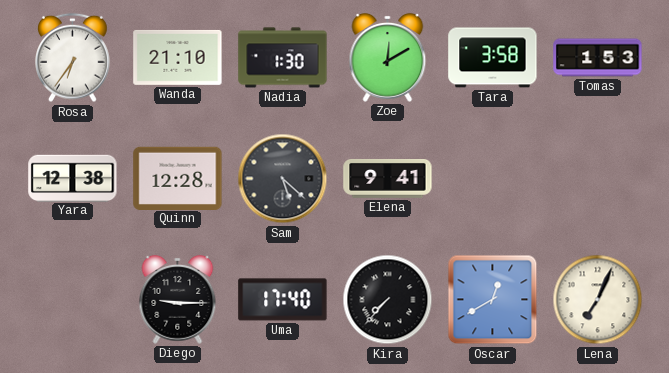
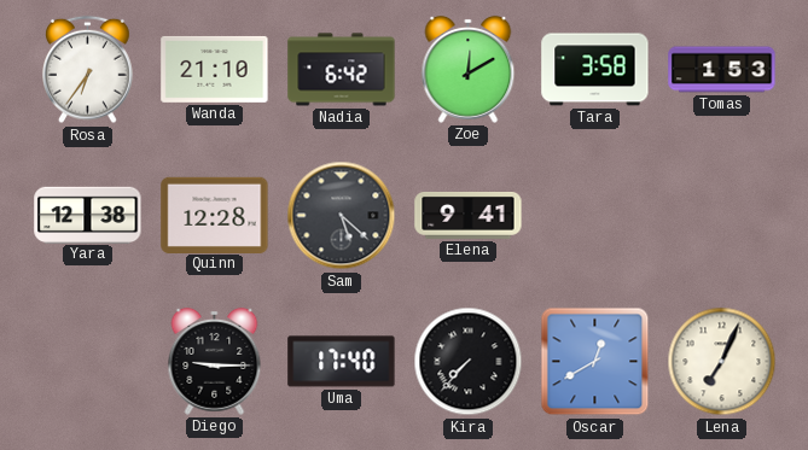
Nadia: 1:30 -> 6:42 (342, 70)
